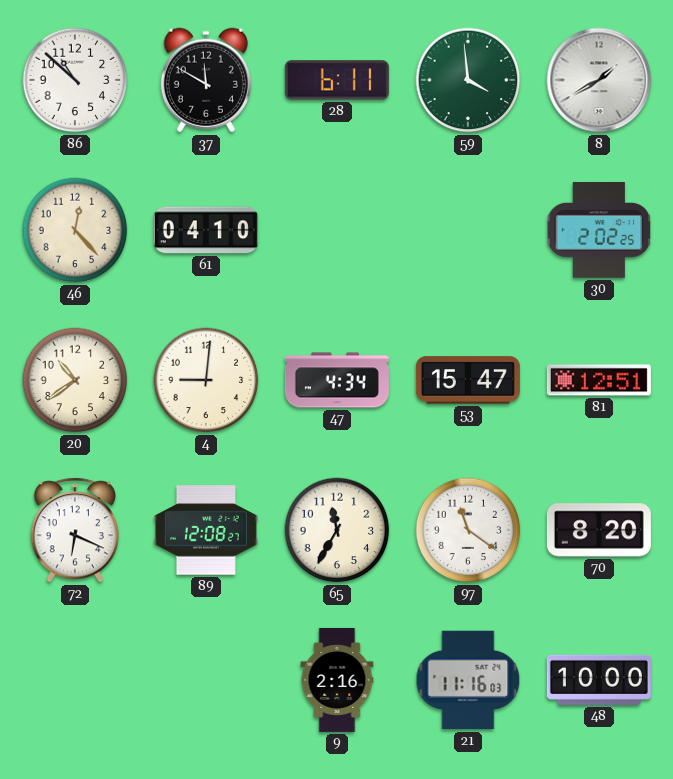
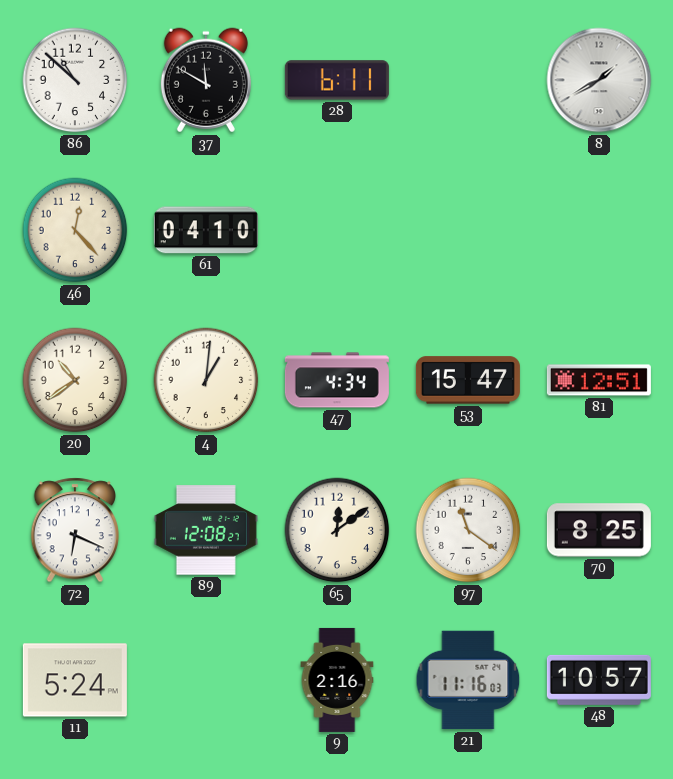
59: 3:59 -> none (468, 80)
30: 2:02 -> none (599, 230)
4: 9:01 -> 1:01 (206, 380)
65: 11:35 -> 12:09 (337, 530)
70: 8:20 -> 8:25 (599, 530)
11: none -> 5:24 (75, 680)
48: 10:00 -> 10:57 (599, 680)
